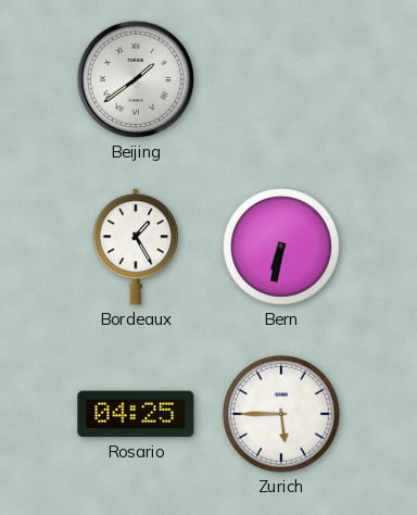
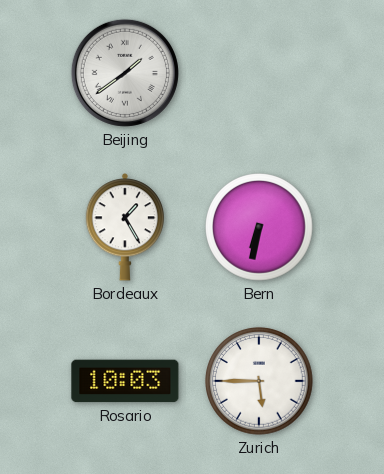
Rosario: 04:25 -> 10:03 (125, 381)
